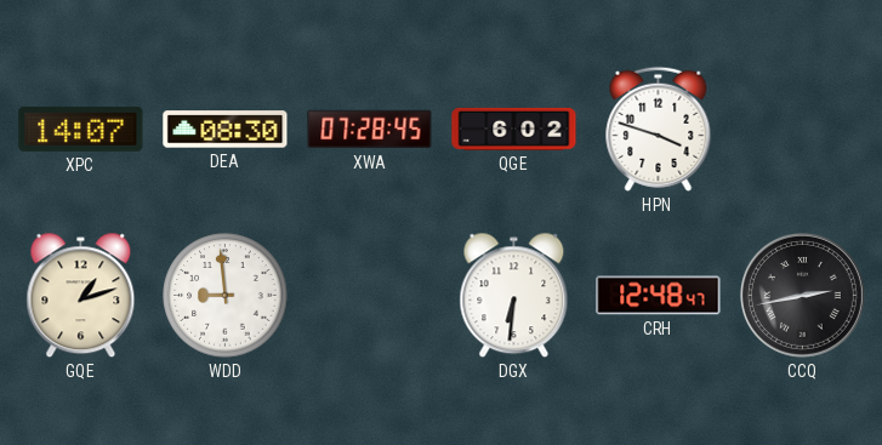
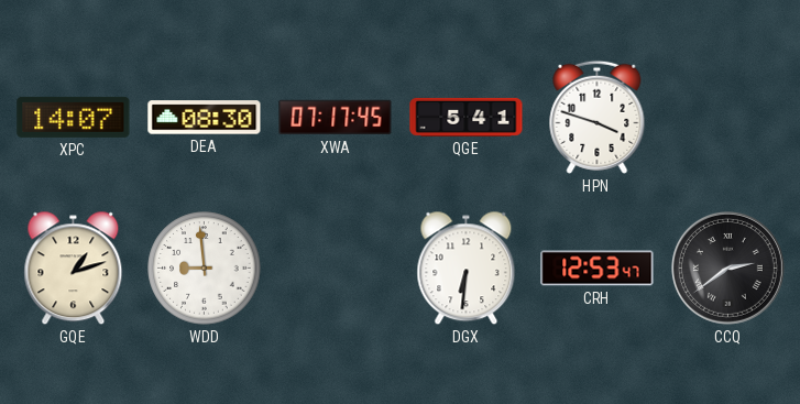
XWA: 07:28 -> 07:17 (336, 118)
QGE: 6:02 -> 5:41 (467, 117)
CRH: 12:48 -> 12:53 (598, 269)
CCQ: 2:43 -> 2:39 (727, 267)
